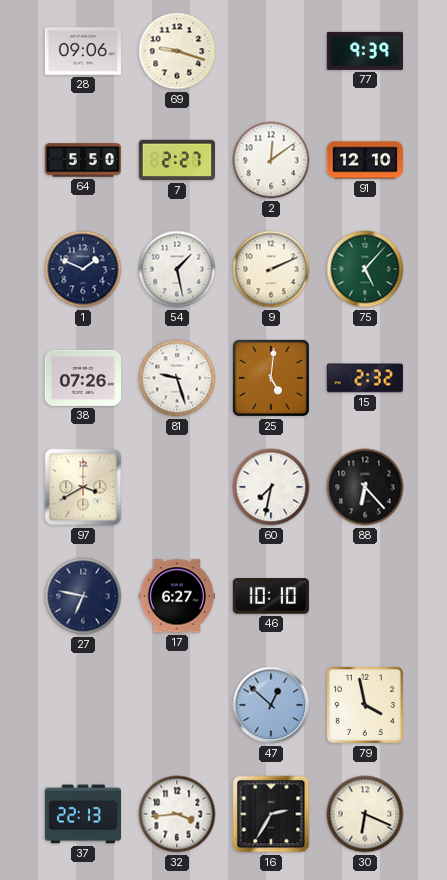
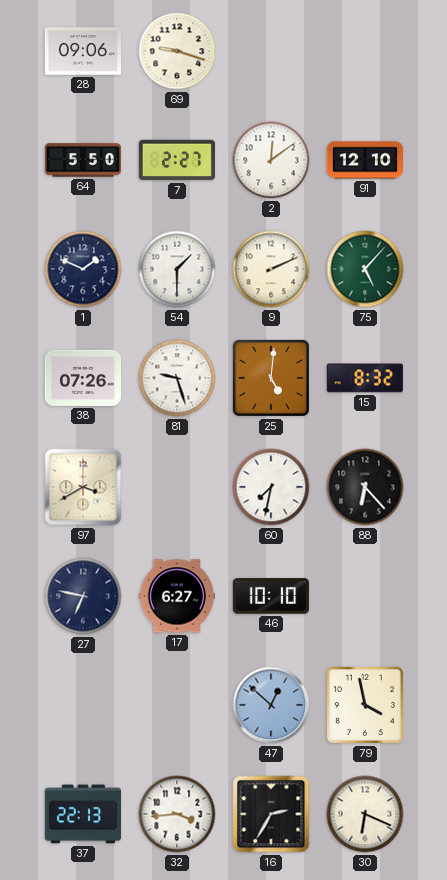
77: 9:39 -> none (364, 51)
54: 1:28 -> 1:30 (177, 269)
15: 2:32 -> 8:32 (364, 378)
